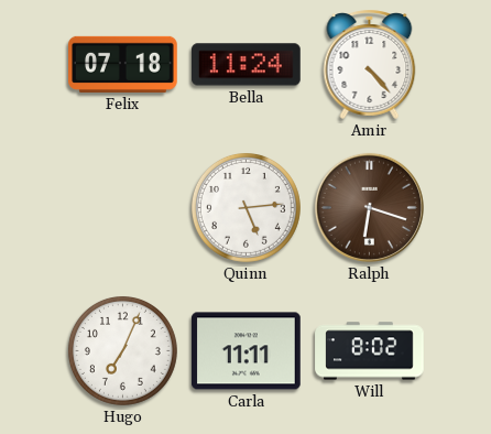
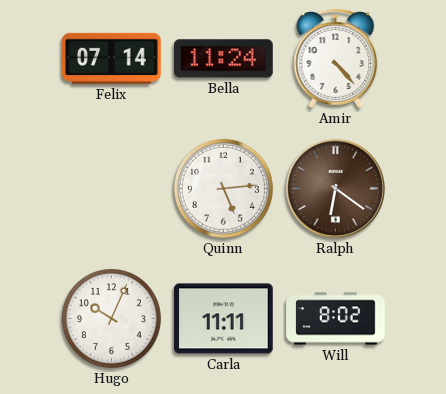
Felix: 07:18 -> 07:14 (112, 58)
Ralph: 6:18 -> 6:21 (335, 188)
Hugo: 7:04 -> 10:04 (111, 318)
